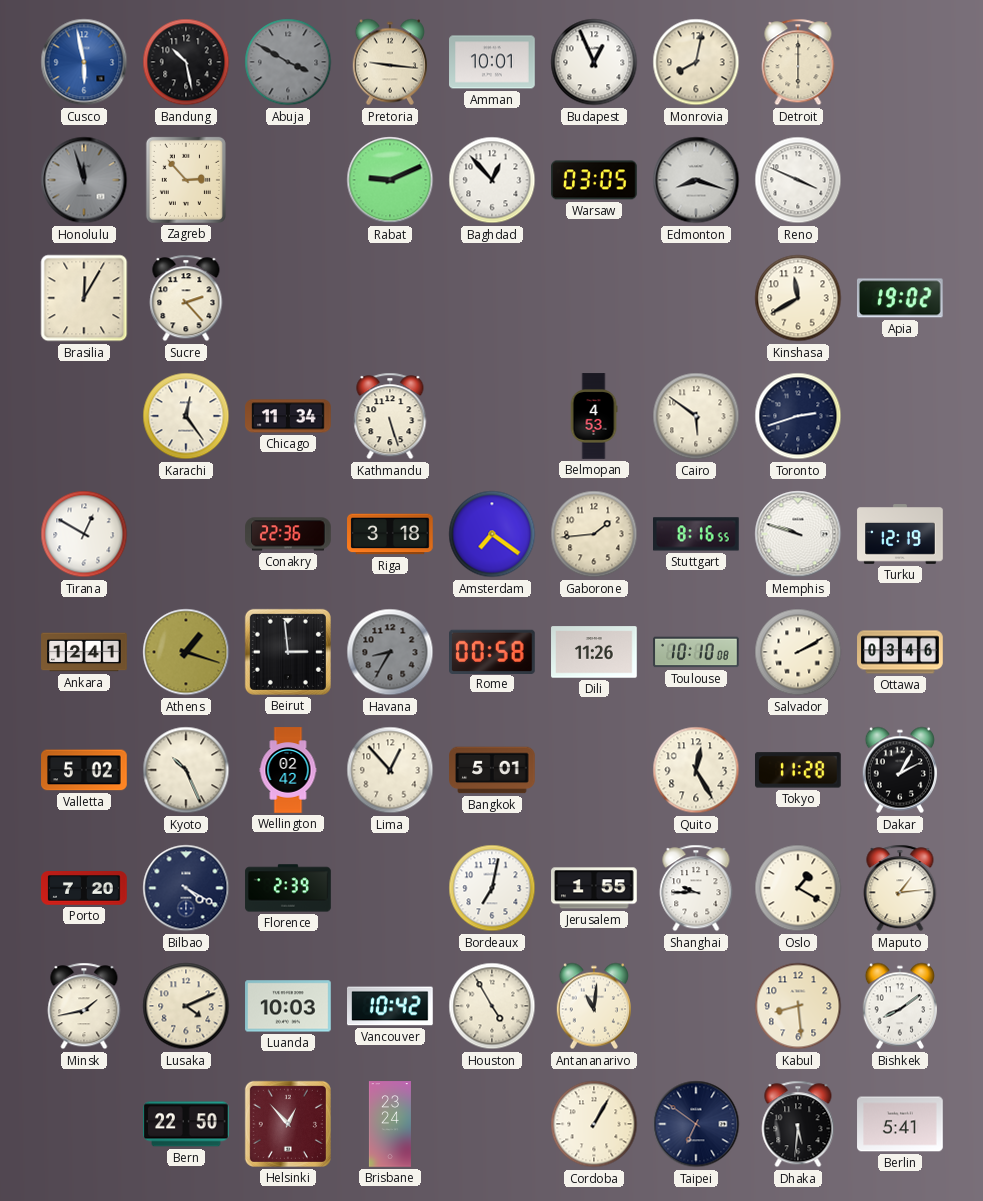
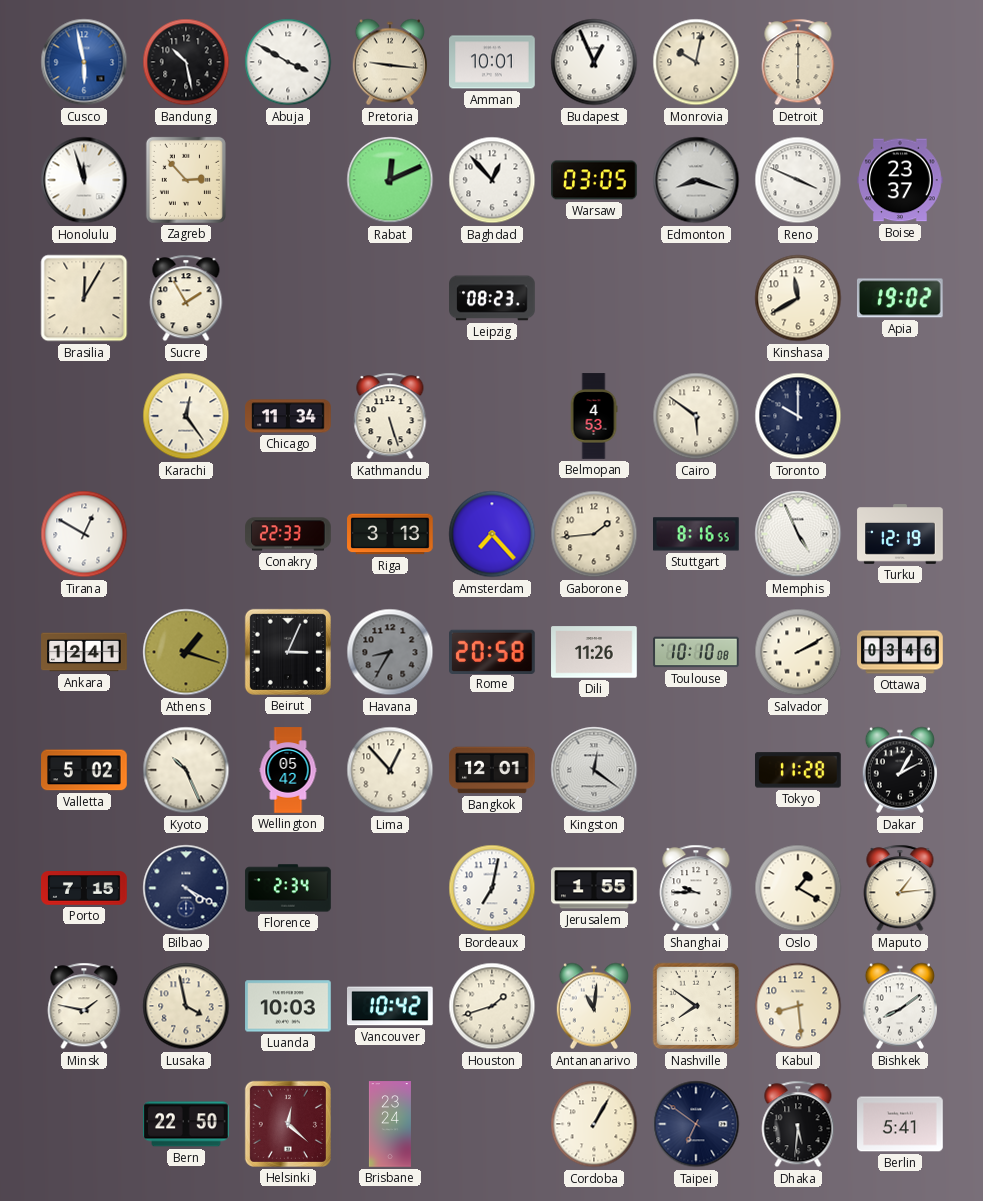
Abuja dial: grey -> white (288, 62)
Monrovia: 8:02 -> 10:02 (696, 62)
Honolulu dial: grey -> white (84, 180)
Rabat: 9:11 -> 12:11 (390, 180)
Boise: none -> 23:37 (900, 180)
Sucre: 2:23 -> 1:55 (186, 298)
Leipzig: none -> 08:23 (492, 298)
Toronto: 2:42 -> 10:00 (798, 416)
Conakry: 22:36 -> 22:33 (288, 534)
Riga: 3:18 -> 3:13 (390, 534)
Amsterdam: 7:21 -> 7:23 (492, 534)
Memphis: 9:48 -> 4:56 (798, 534)
Beirut: 2:59 -> 3:04 (288, 652)
Rome: 00:58 -> 20:58 (493, 651)
Wellington: 02:42 -> 05:42 (288, 770)
Bangkok: 5:01 -> 12:01 (492, 770)
Kingston: none -> 12:21 (594, 770)
Quito: 12:25 -> none (696, 770)
Porto: 7:20 -> 7:15 (84, 888)
Florence: 2:39 -> 2:34 (288, 888)
Minsk: 1:43 -> 1:47 (84, 1006)
Lusaka: 4:11 -> 3:58 (186, 1006)
Houston: 4:55 -> 1:42 (492, 1006)
Nashville: none -> 7:51 (696, 1006)
Helsinki: 12:53 -> 12:22 (288, 1124)
